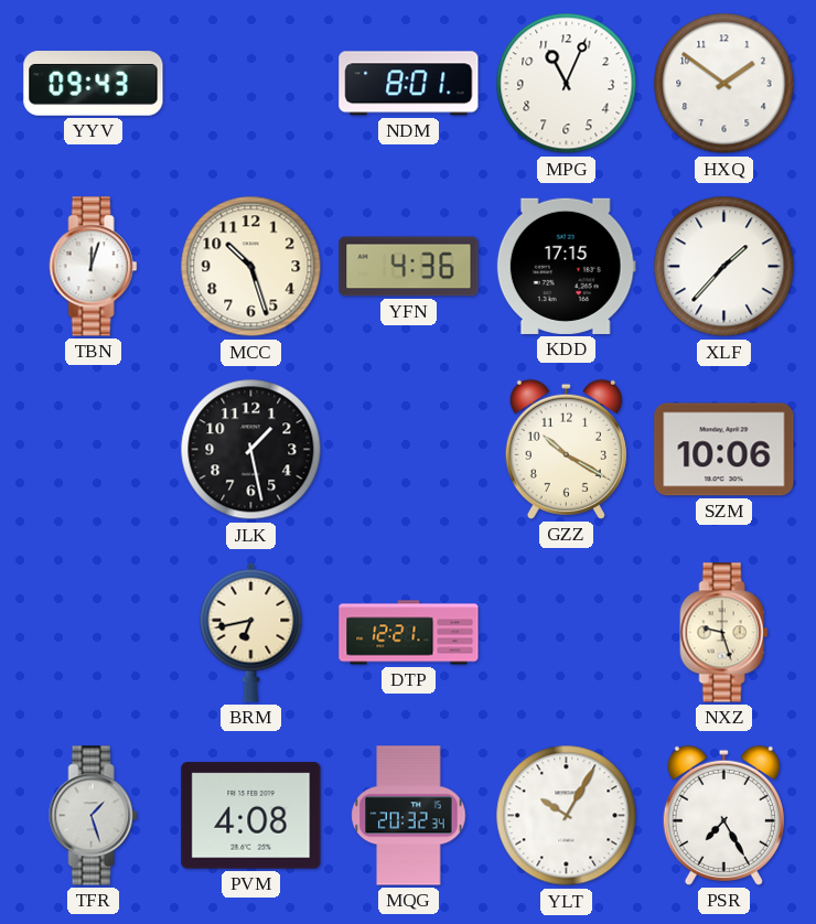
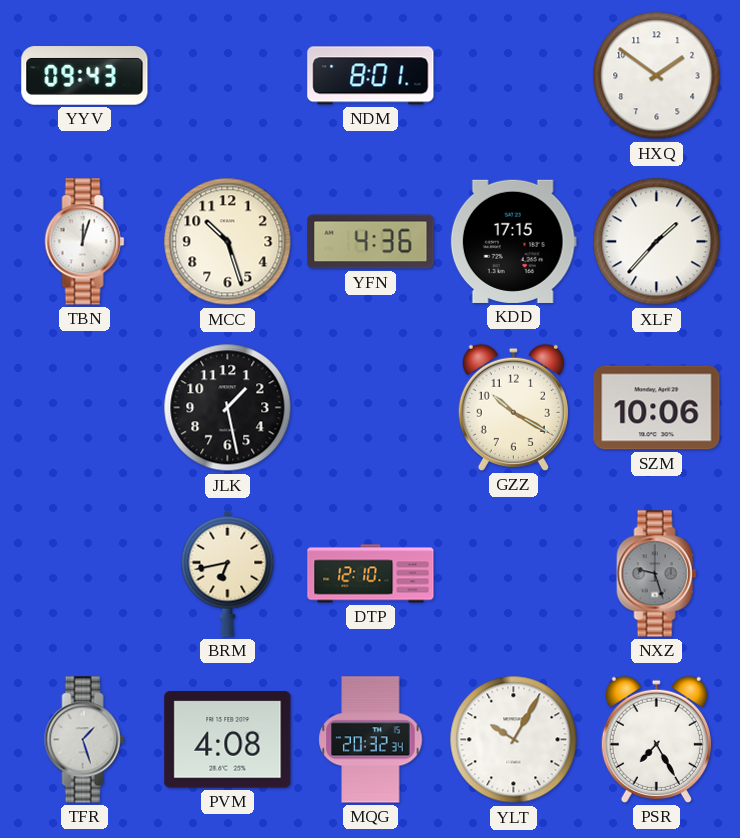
MPG: 11:04 -> none (567, 84)
DTP: 12:21 -> 12:10 (371, 574)
NXZ dial: cream -> grey (657, 574)
